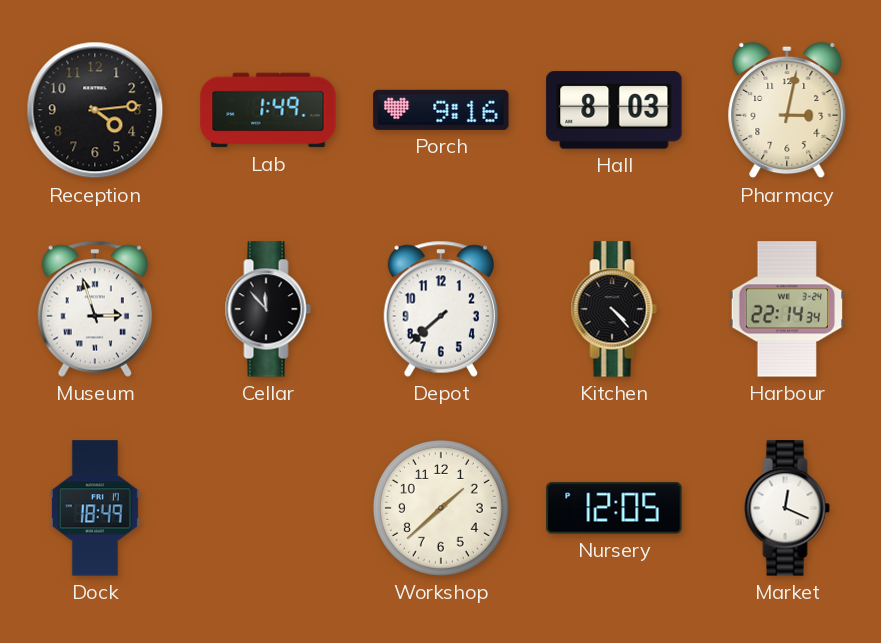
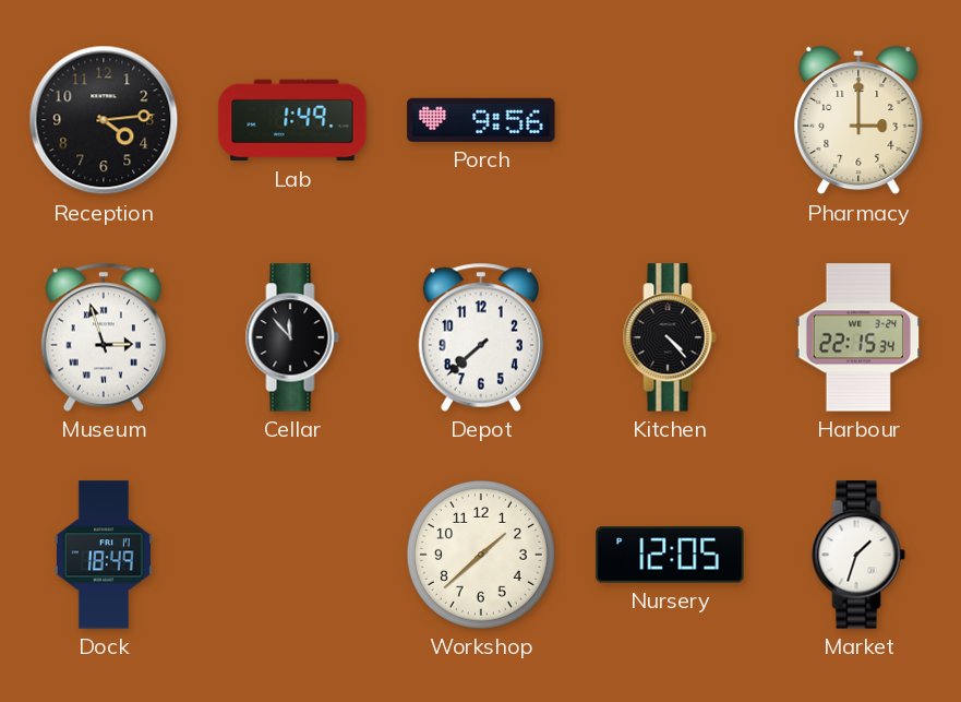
Porch: 9:16 -> 9:56 (481, 120)
Hall: 8:03 -> none (614, 110)
Pharmacy: 3:02 -> 3:00 (858, 120)
Harbour: 22:14 -> 22:15 (857, 337)
Market: 12:19 -> 1:33 (858, 555)
